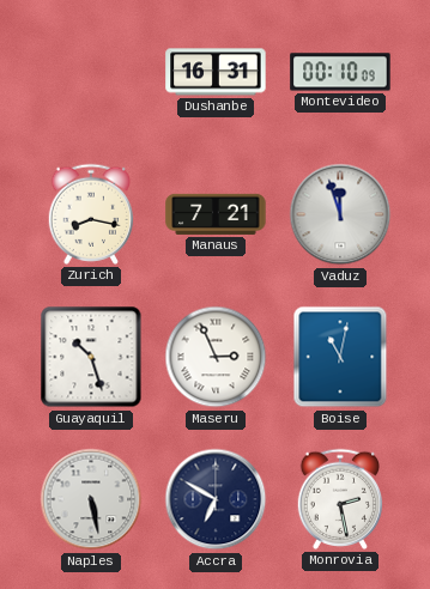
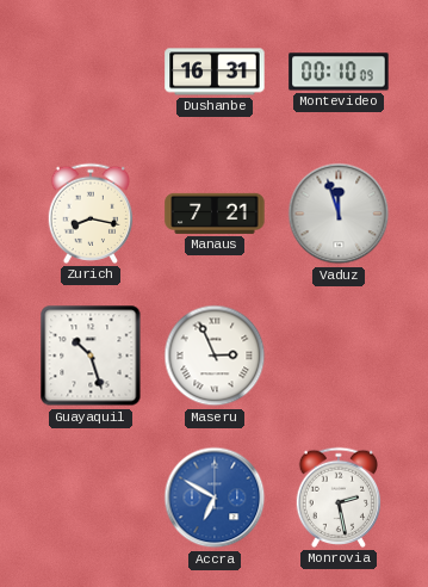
Boise: 11:02 -> none (340, 357)
Naples: 5:28 -> none (91, 499)
Accra dial: navy -> blue (215, 498)
